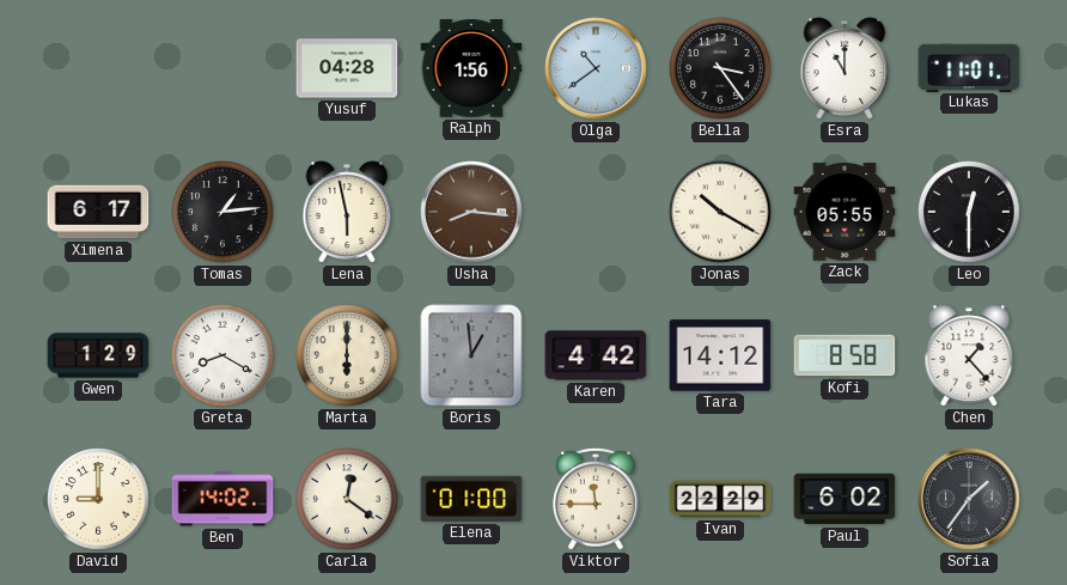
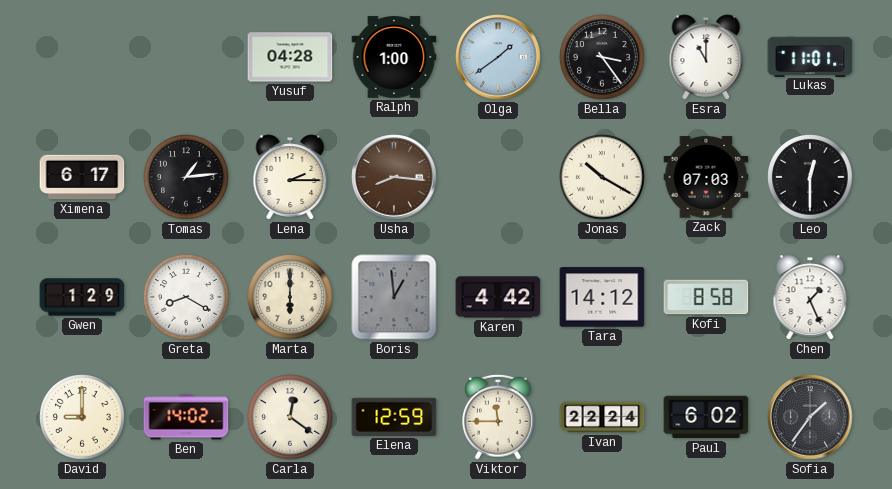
Ralph: 1:56 -> 1:00 (394, 57)
Olga: 10:39 -> 1:39 (498, 57)
Lena: 5:58 -> 2:15 (290, 177)
Zack: 05:55 -> 07:03 (706, 177)
Chen: 1:23 -> 1:26 (810, 297)
Elena: 01:00 -> 12:59 (394, 417)
Ivan: 22:29 -> 22:24 (602, 417)
